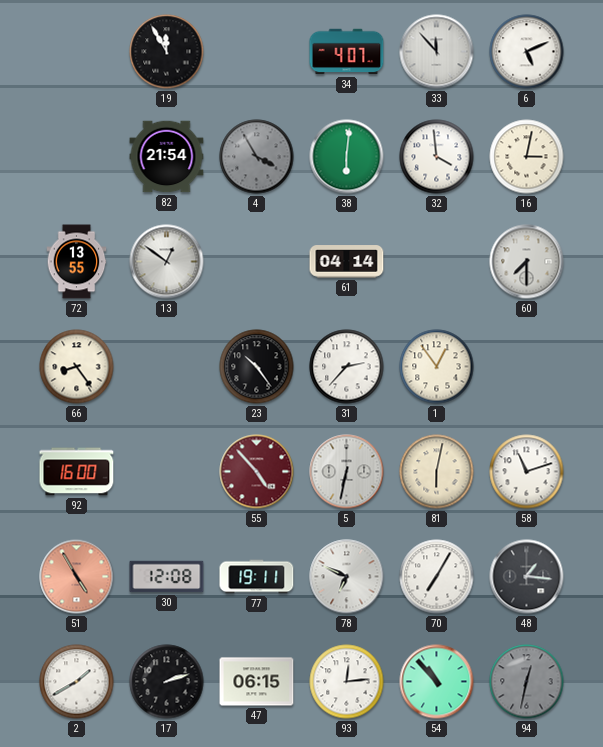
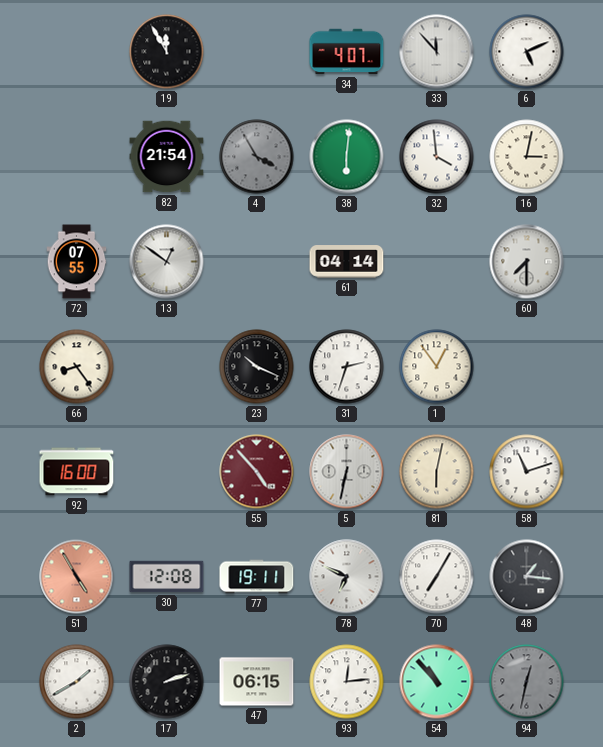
72: 13:55 -> 07:55 (77, 262)
23: 10:24 -> 10:19 (257, 367)
31: 2:37 -> 2:33 (347, 367)
